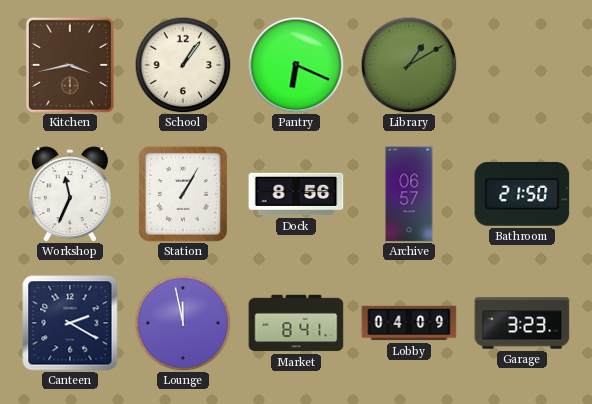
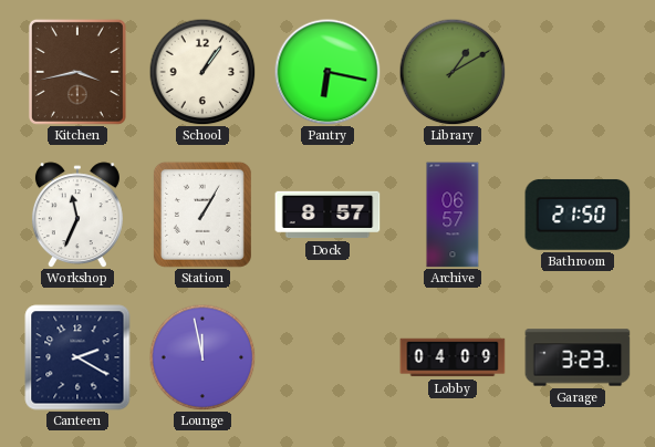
Pantry: 6:19 -> 6:17 (327, 72)
Dock: 8:56 -> 8:57 (327, 215)
Market: 8:41 -> none (296, 323)
